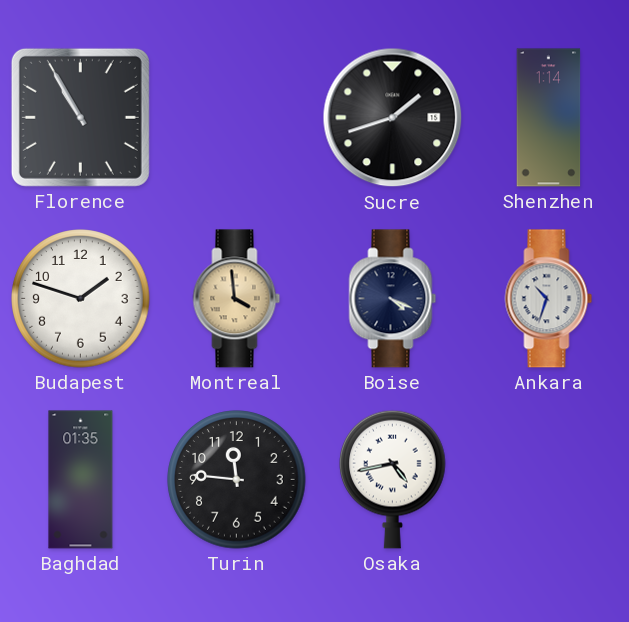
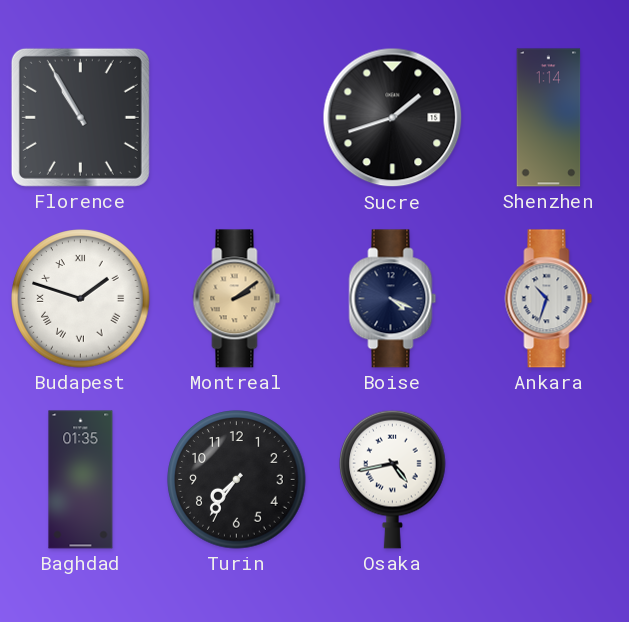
Budapest numerals: Arabic -> Roman (81, 299)
Montreal: 3:59 -> 2:09 (237, 299)
Turin: 11:46 -> 7:36 (237, 480)
